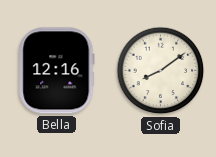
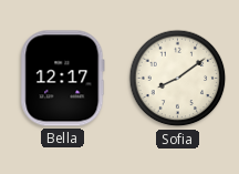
Bella: 12:16 -> 12:17 (63, 79)
